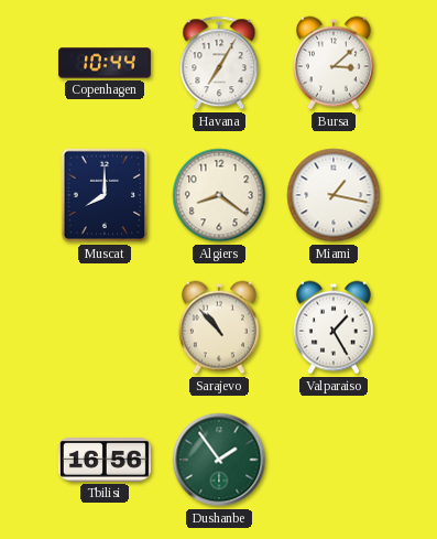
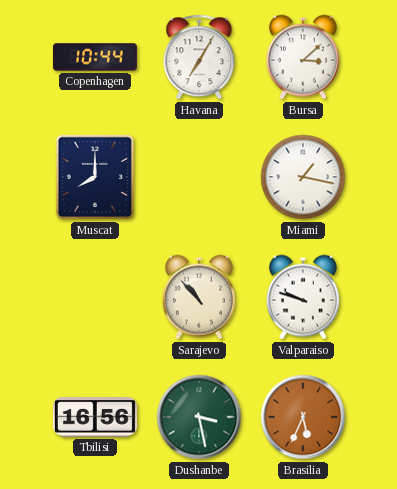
Algiers: 8:21 -> none (219, 195)
Valparaiso: 1:25 -> 9:48 (303, 297)
Dushanbe: 1:54 -> 3:28 (199, 417)
Brasilia: none -> 5:34 (303, 417)
